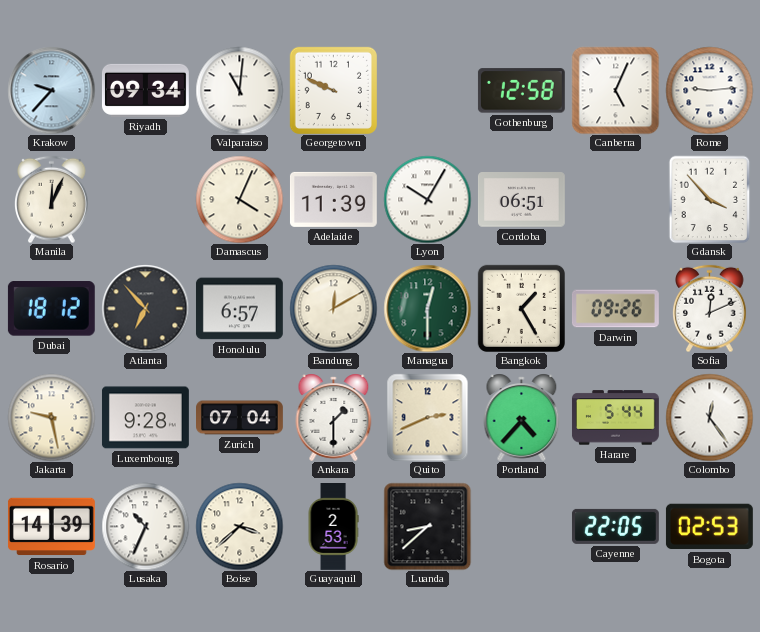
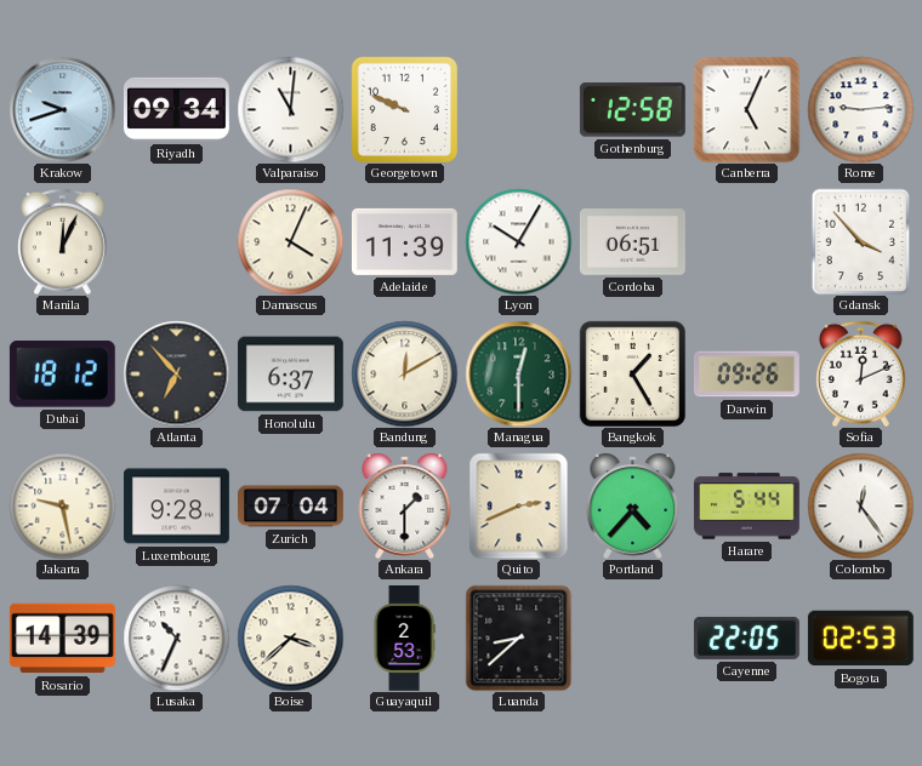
Krakow: 9:37 -> 9:42 (62, 109)
Honolulu: 6:57 -> 6:37 (290, 375)
